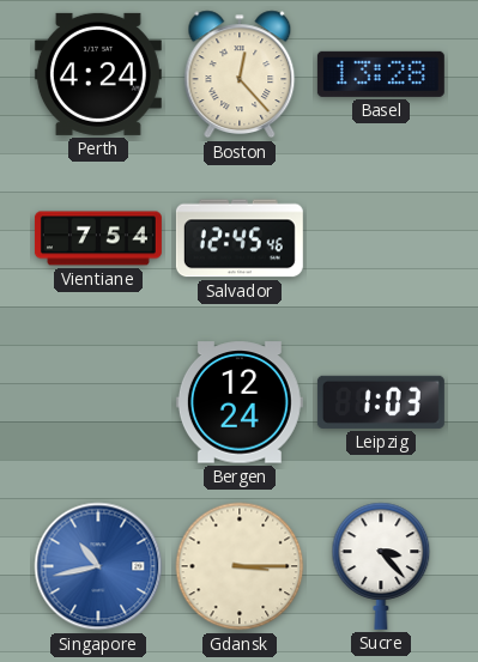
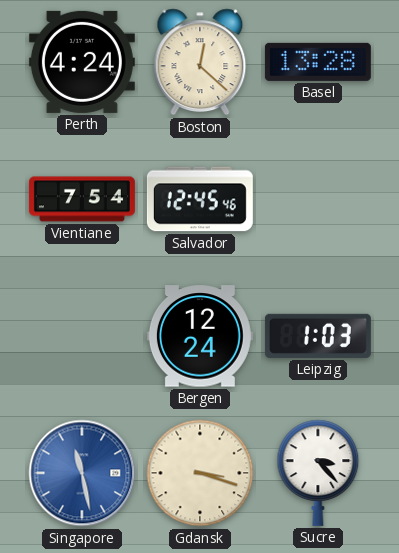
Boston: 12:23 -> 12:22 (200, 62)
Singapore: 10:43 -> 11:28 (82, 473)
Gdansk: 3:15 -> 3:18 (200, 473)
